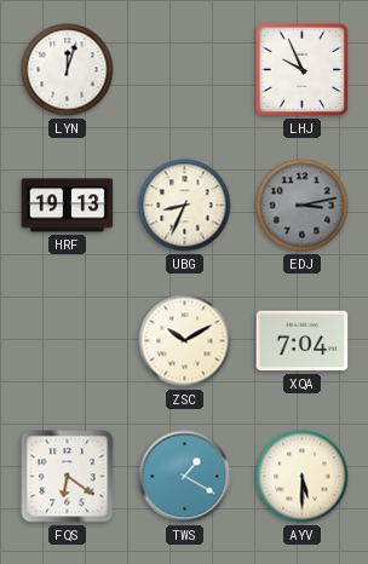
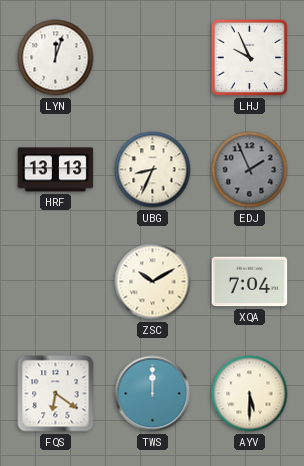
HRF: 19:13 -> 13:13 (56, 170)
EDJ: 3:13 -> 1:56 (250, 170)
TWS: 1:20 -> 12:00 (153, 394)
